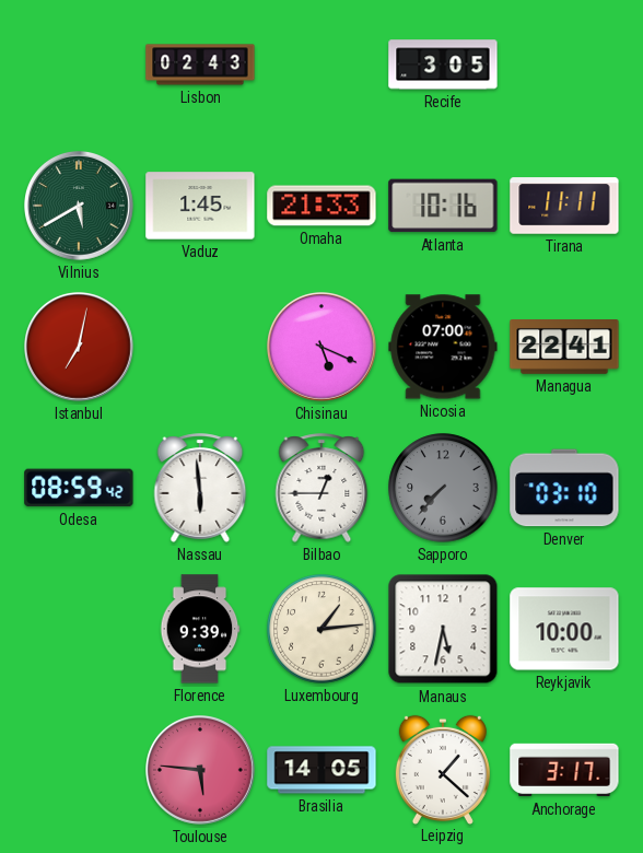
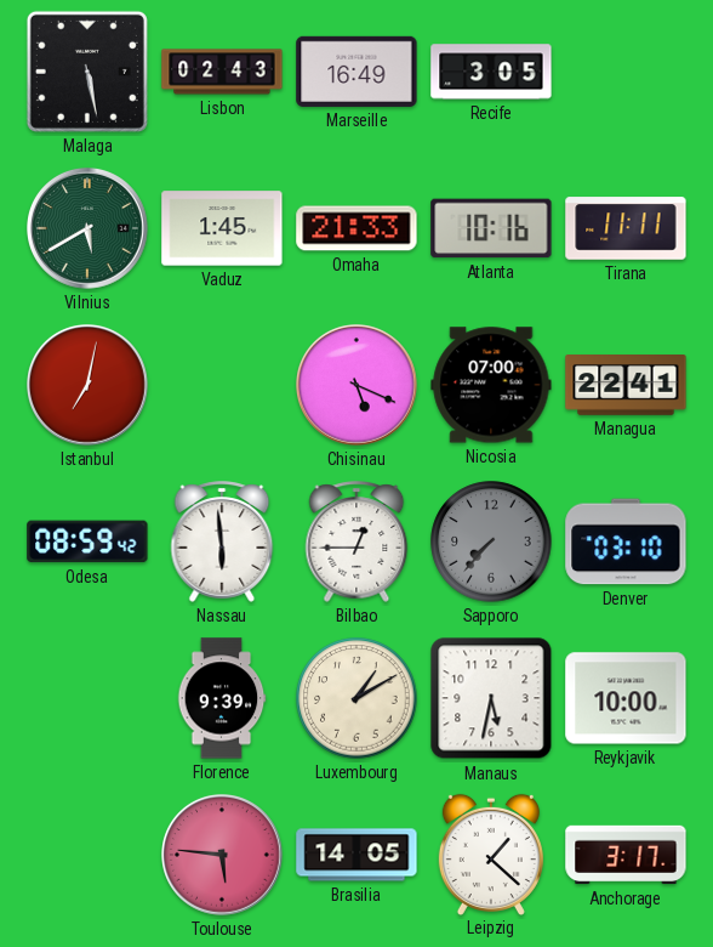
Malaga: none -> 5:28 (87, 72)
Marseille: none -> 16:49 (356, 72)
Luxembourg: 1:14 -> 1:10 (356, 698)
